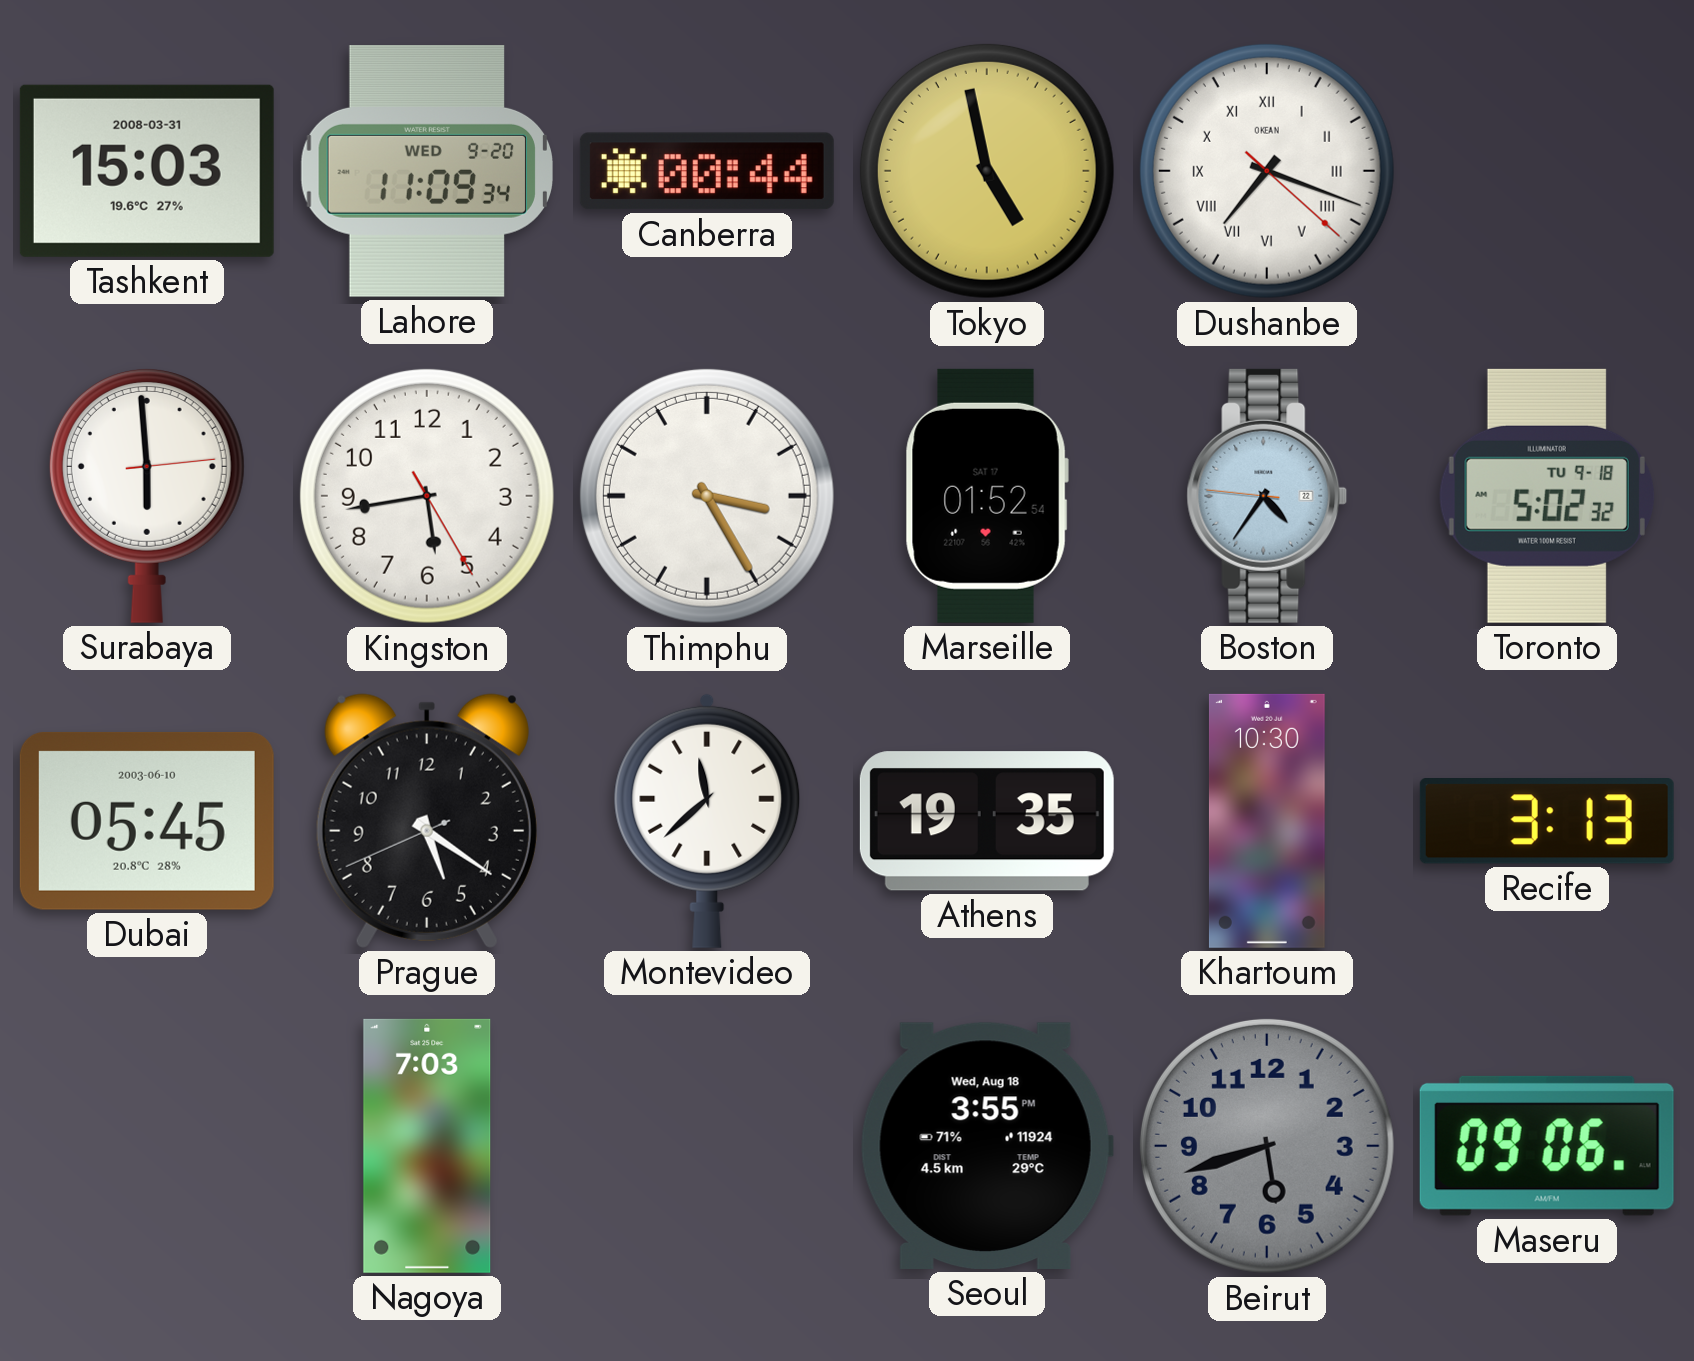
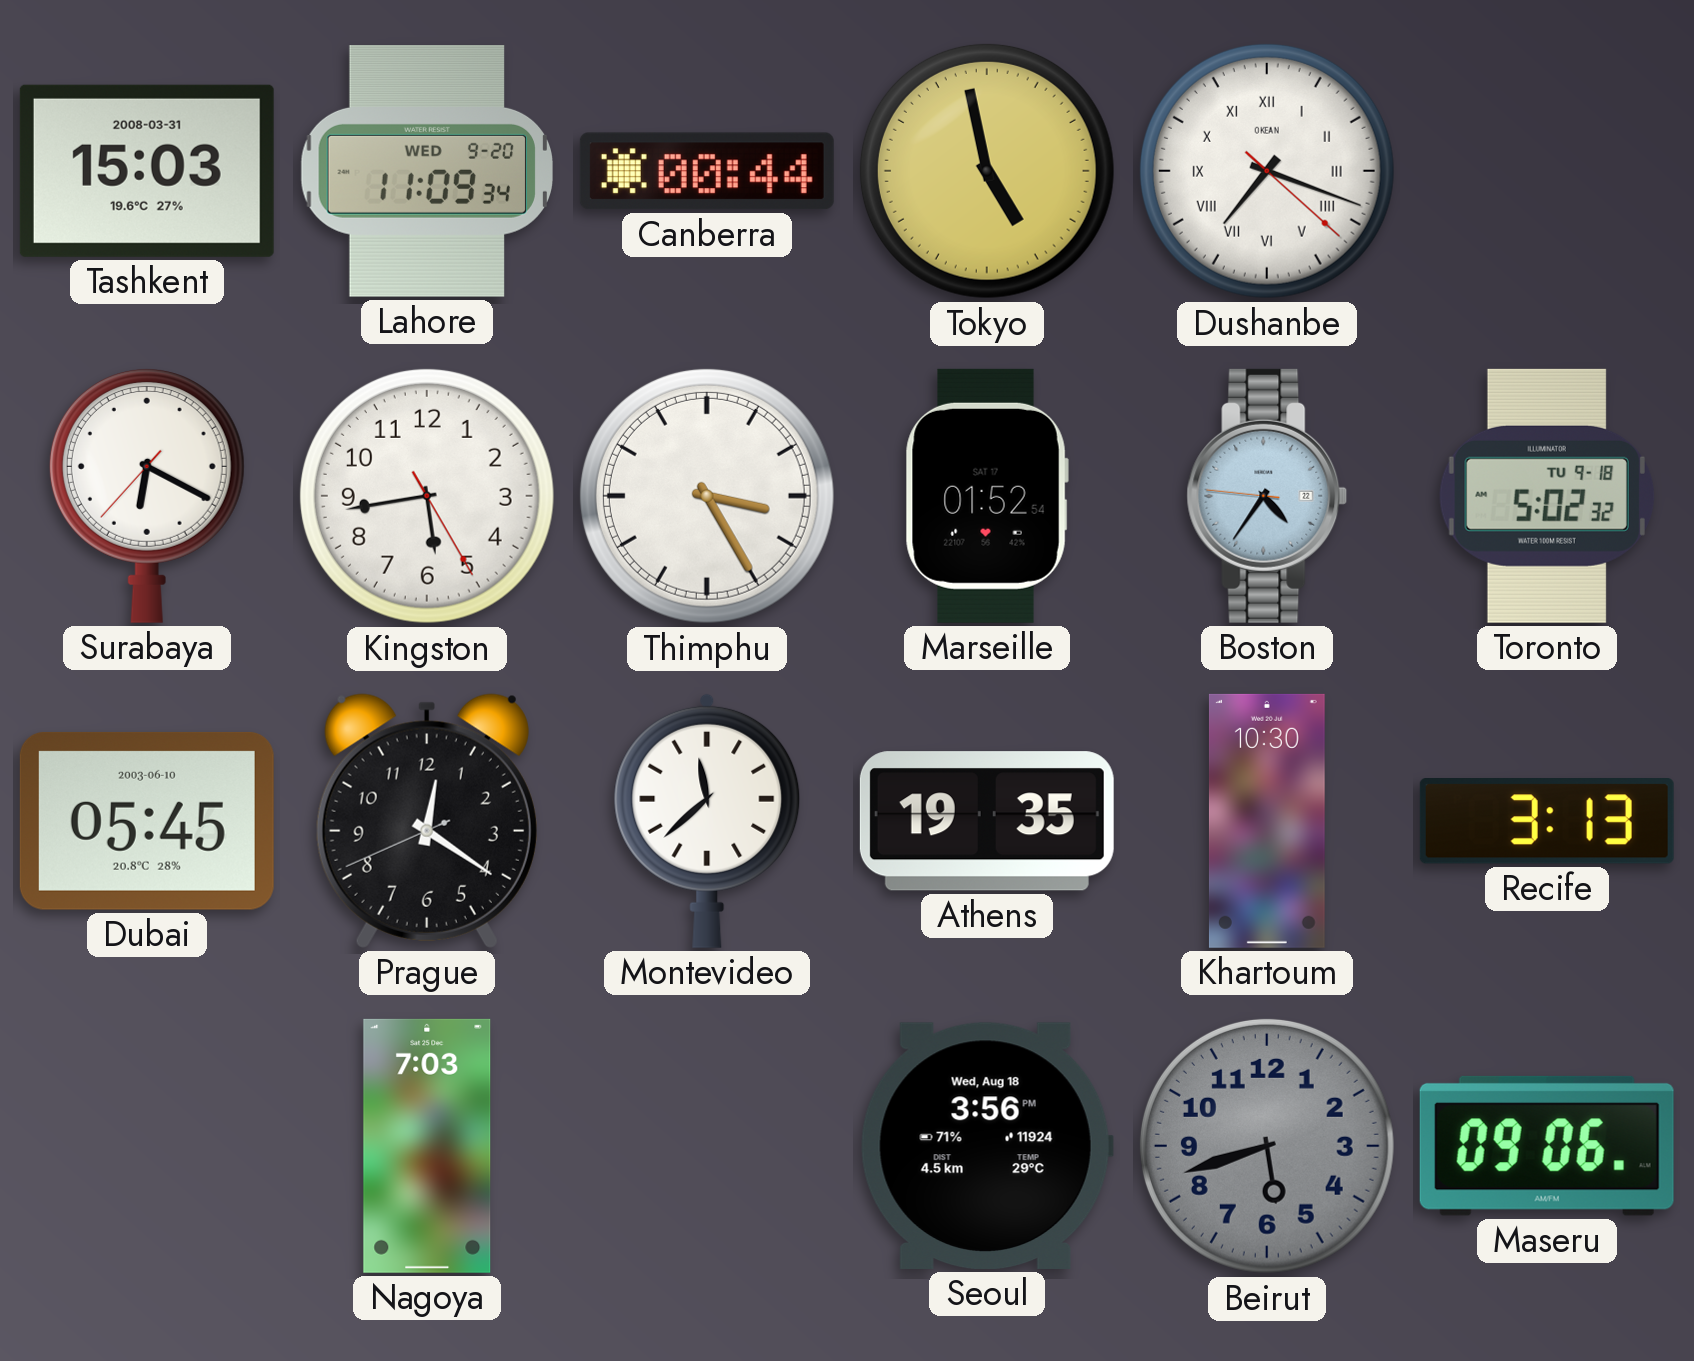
Surabaya: 5:59 -> 6:19 (147, 496)
Prague: 5:20 -> 12:20 (427, 821)
Seoul: 3:55 -> 3:56 (987, 1146)
